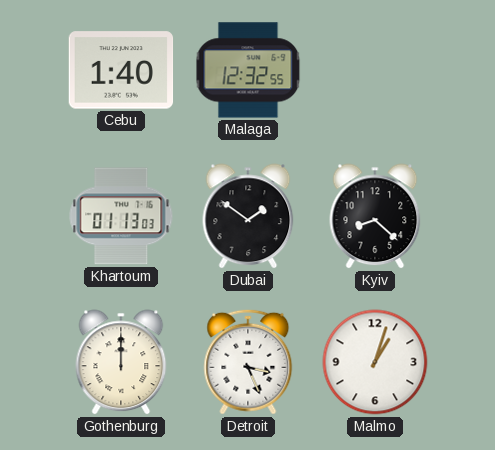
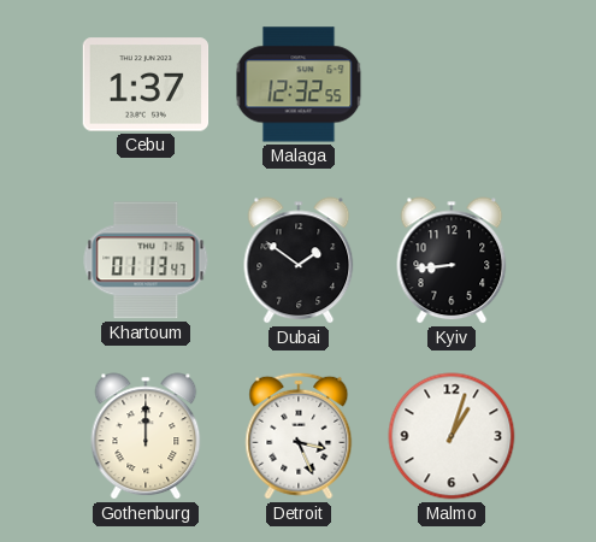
Cebu: 1:40 -> 1:37 (146, 84)
Khartoum: 01:13:03 -> 01:13:47 (146, 260)
Kyiv: 8:22 -> 8:44 (452, 260)
